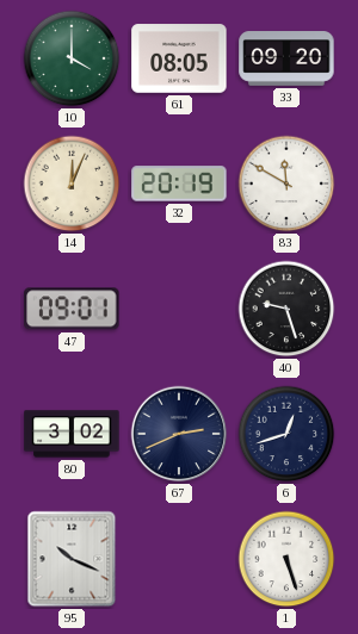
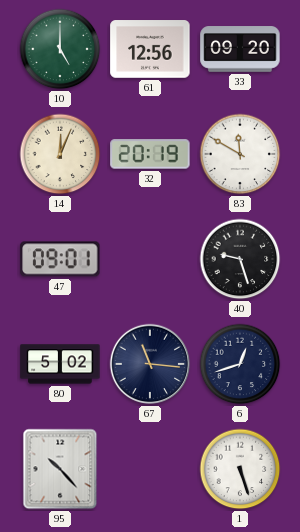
10: 4:00 -> 5:00 (60, 49)
61: 08:05 -> 12:56 (150, 49)
80: 3:02 -> 5:02 (60, 364)
67: 2:41 -> 11:16 (150, 364)
95: 10:19 -> 10:23 (60, 469)
